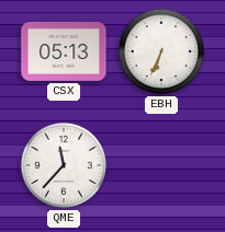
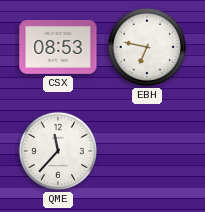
CSX: 05:13 -> 08:53 (58, 48)
EBH: 6:34 -> 6:47 (147, 47)
